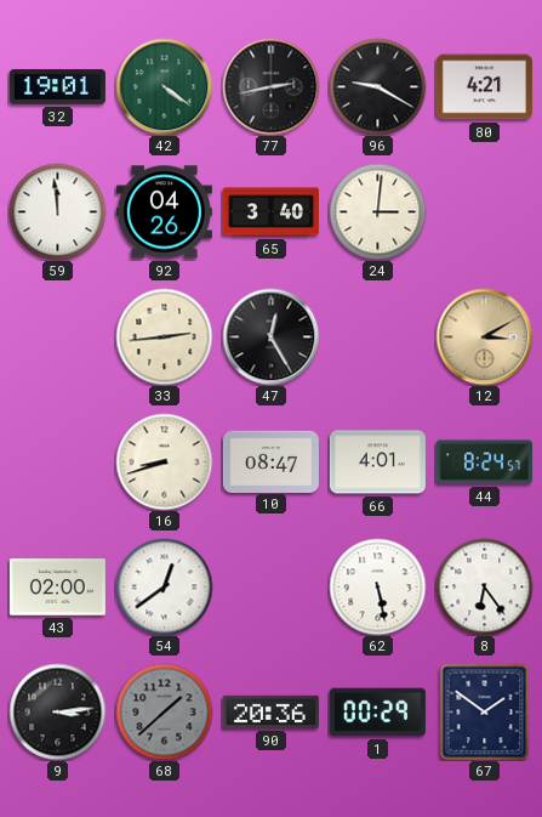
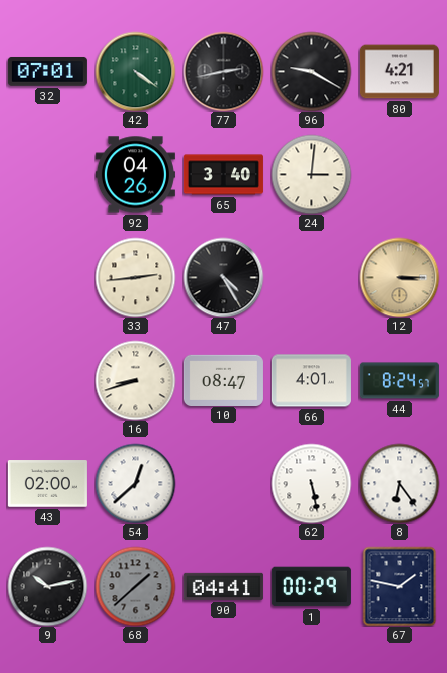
32: 19:01 -> 07:01 (47, 72)
59: 11:59 -> none (57, 211)
47: 12:25 -> 4:25 (223, 277)
12: 3:10 -> 3:15 (399, 277)
54: 12:39 -> 12:38 (135, 483)
9: 3:14 -> 10:13 (47, 586)
90: 20:36 -> 04:41 (223, 586)
67: 1:51 -> 1:47 (400, 586)
